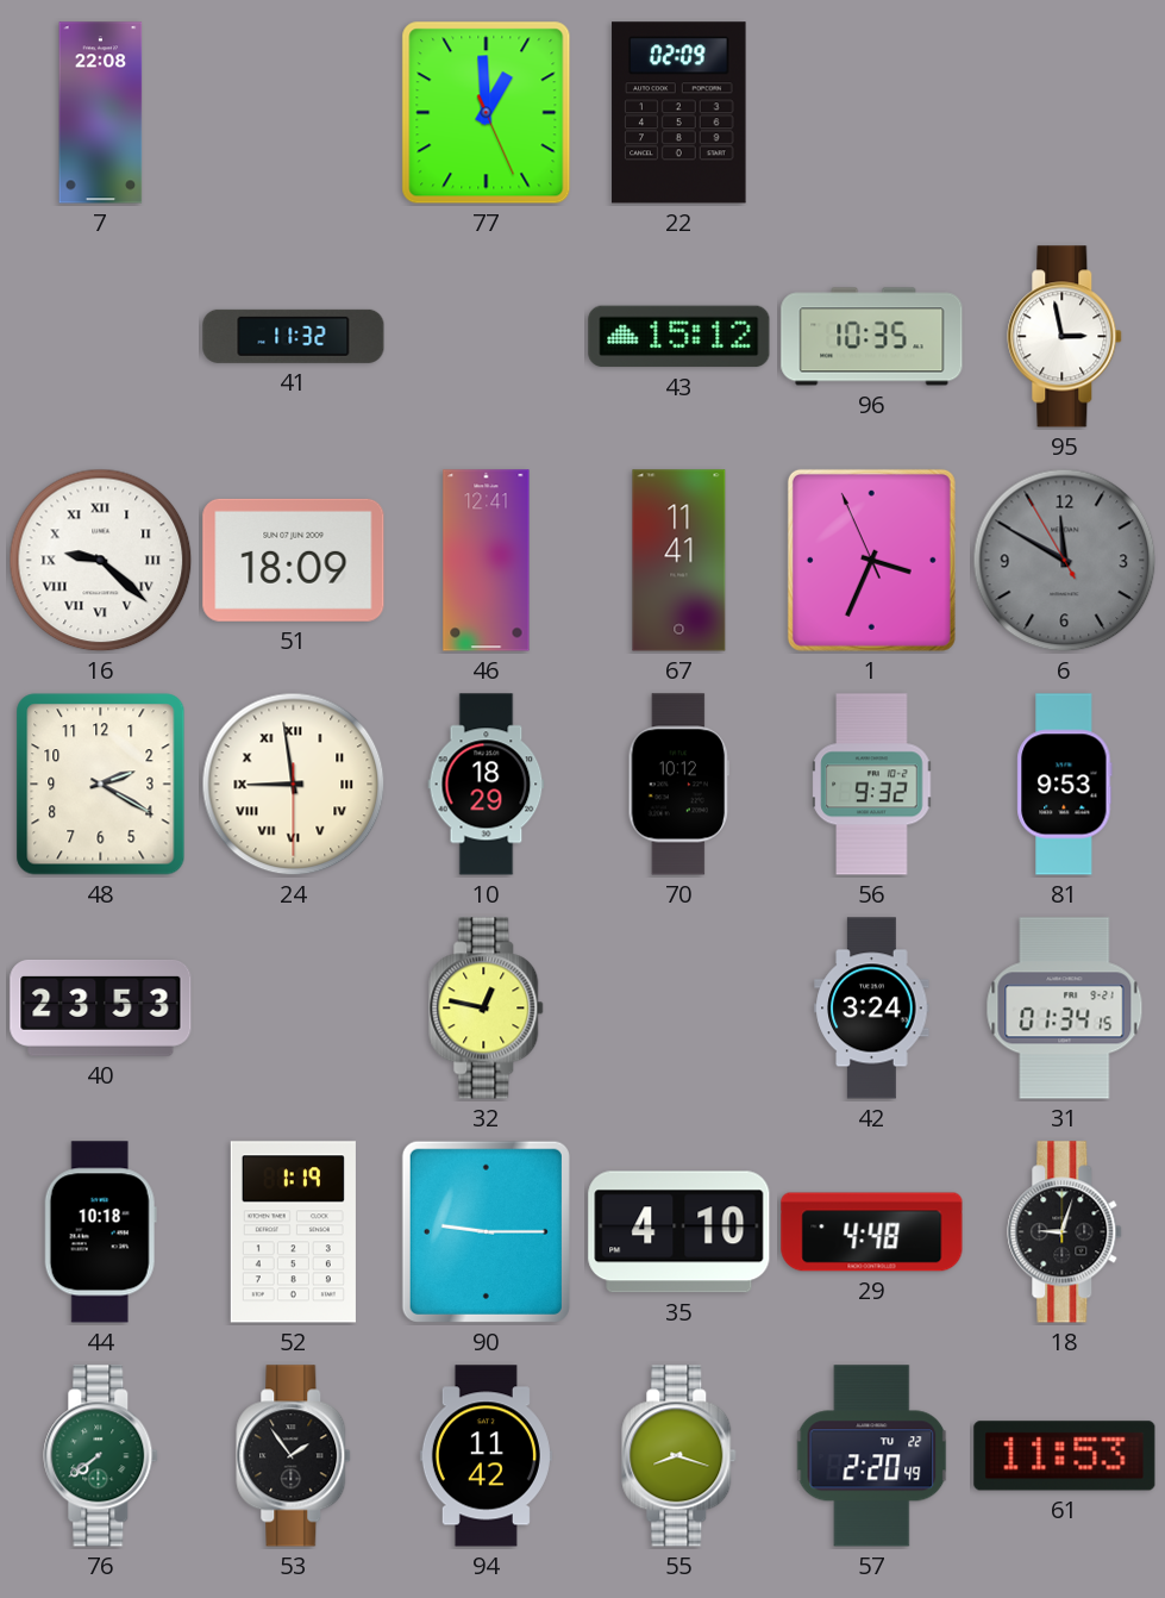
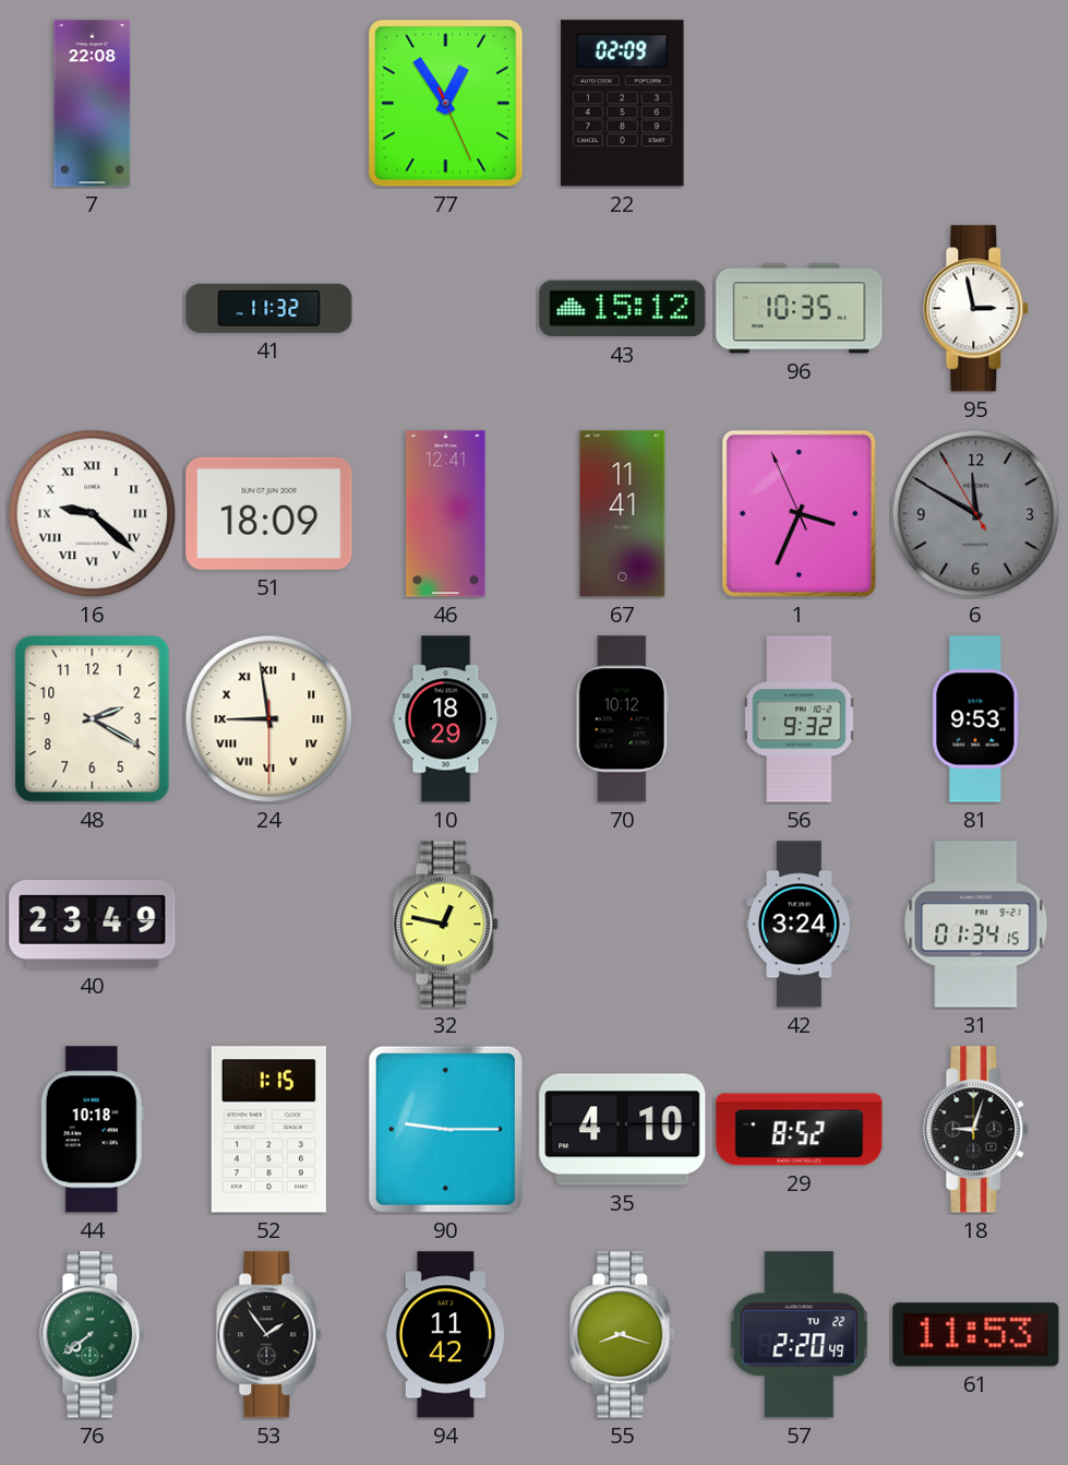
77: 12:59 -> 12:54 (446, 104)
40: 23:53 -> 23:49 (93, 924)
52: 1:19 -> 1:15 (268, 1130)
29: 4:48 -> 8:52 (800, 1130)
